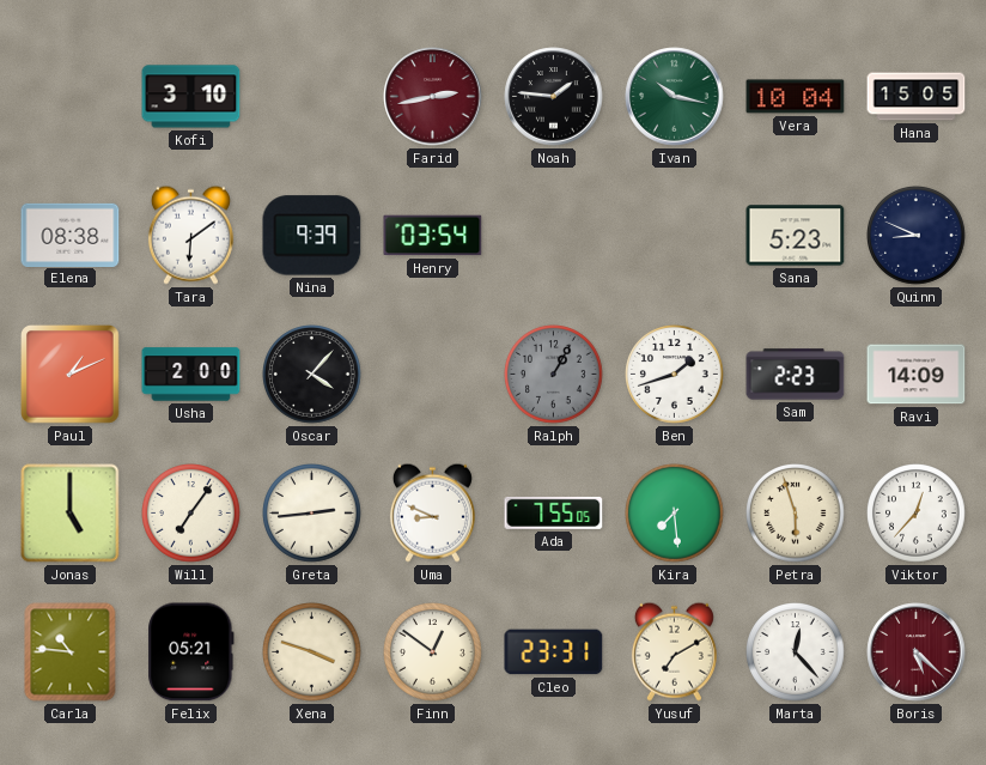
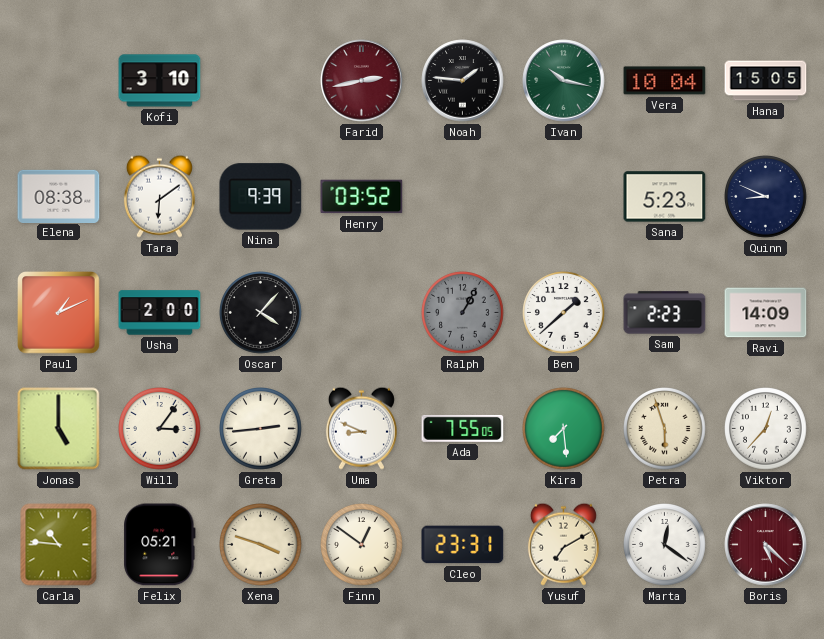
Henry: 03:54 -> 03:52 (362, 197)
Ben: 1:42 -> 1:38 (564, 313)
Will: 7:06 -> 3:06 (160, 429)
Marta: 12:23 -> 12:21 (665, 545)
